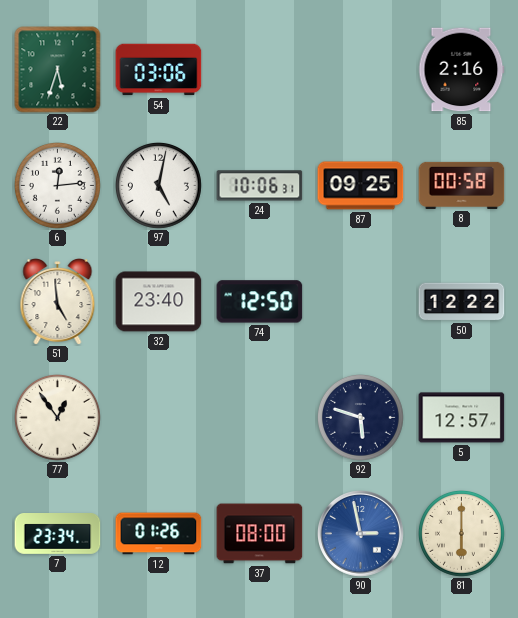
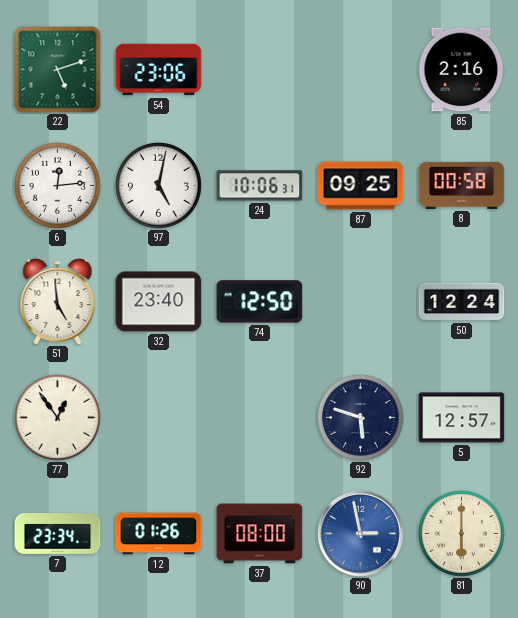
22: 5:33 -> 5:12 (58, 70)
54: 03:06 -> 23:06 (159, 70)
50: 12:22 -> 12:24 (462, 302)
